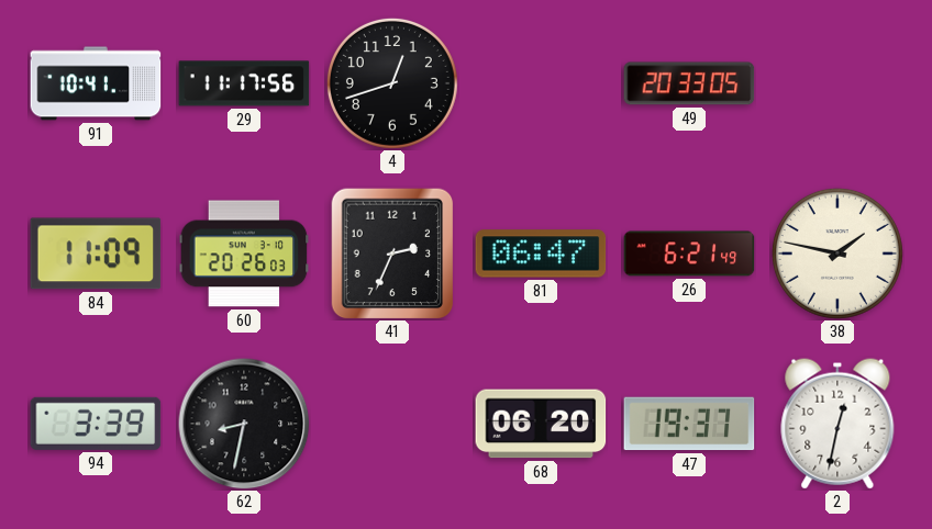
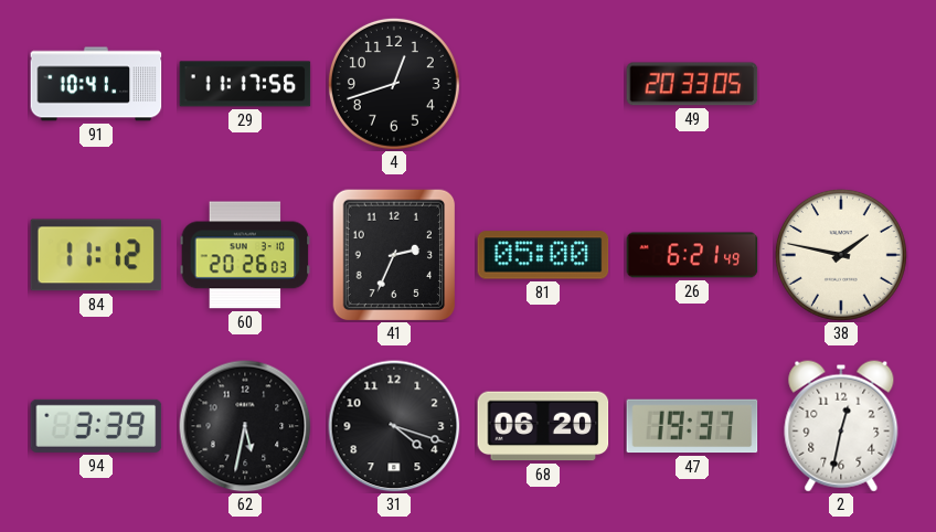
84: 11:09 -> 11:12 (96, 255)
81: 06:47 -> 05:00 (543, 255)
62: 8:32 -> 5:32 (245, 426)
31: none -> 4:18 (394, 426)
